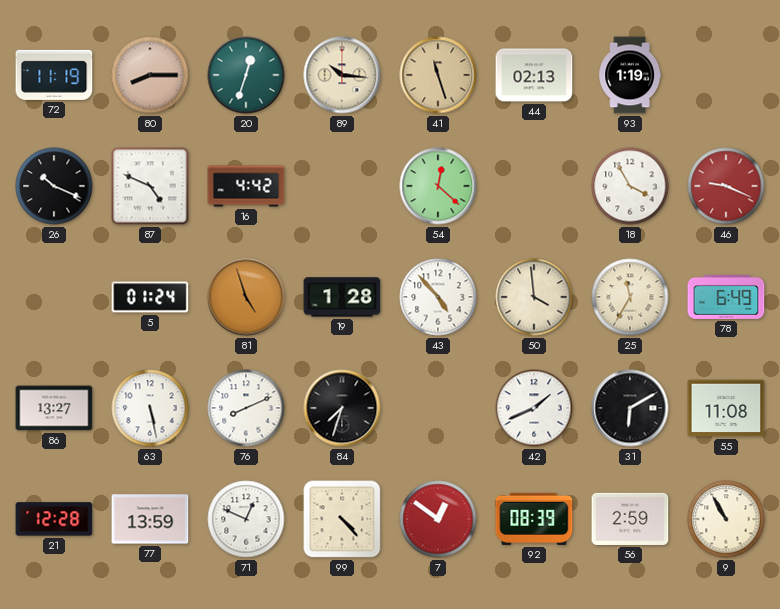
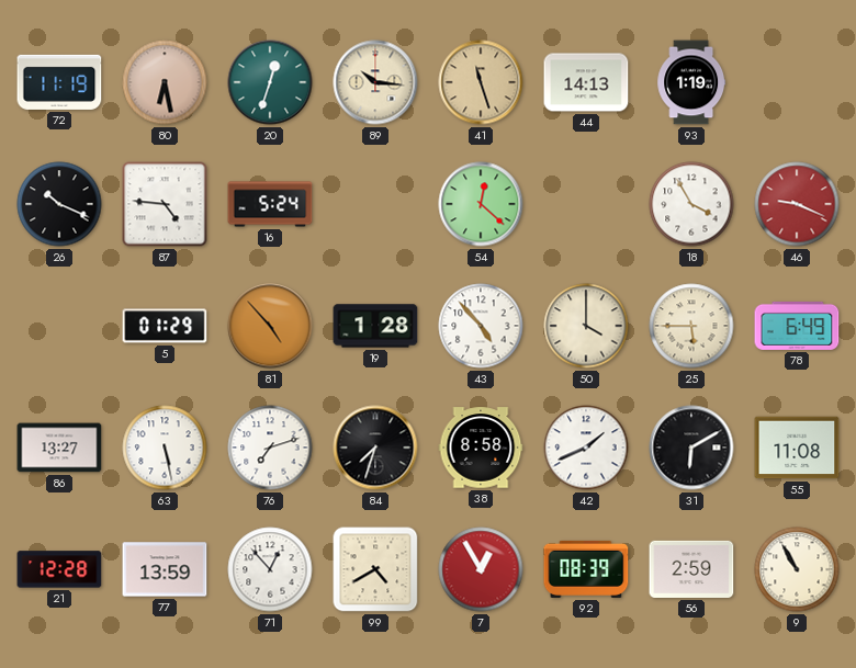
80: 8:15 -> 6:28 (165, 82)
44: 02:13 -> 14:13 (586, 82)
87: 4:49 -> 4:46 (165, 204)
16: 4:42 -> 5:24 (270, 204)
5: 01:24 -> 01:29 (165, 326)
81: 4:57 -> 4:53 (270, 326)
50: 3:59 -> 4:00 (586, 326)
25: 11:35 -> 5:45 (691, 326)
76: 8:11 -> 7:12 (270, 448)
38: none -> 8:58 (481, 448)
71: 12:49 -> 12:53 (270, 569)
99: 4:23 -> 4:40 (375, 569)
7: 12:51 -> 12:55 (481, 569)
